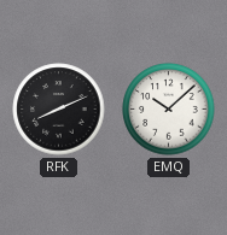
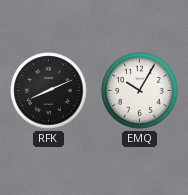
EMQ: 10:08 -> 10:05 (140, 91)
